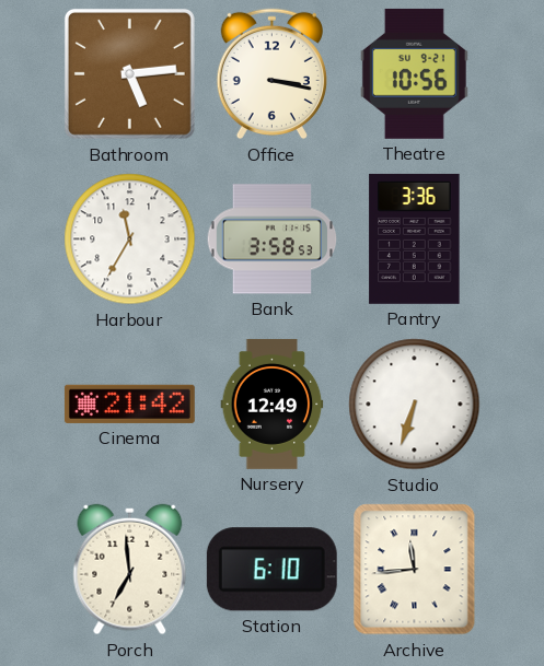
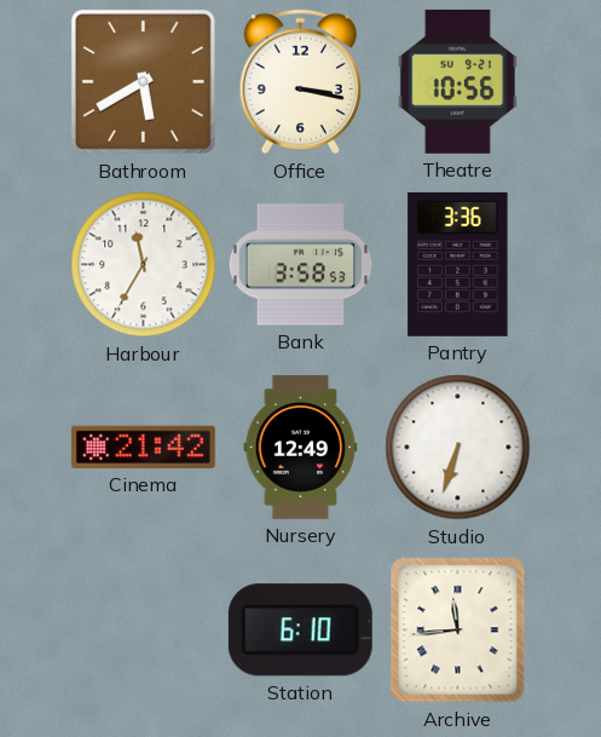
Bathroom: 5:14 -> 5:40 (143, 81)
Porch: 6:59 -> none (130, 570)
